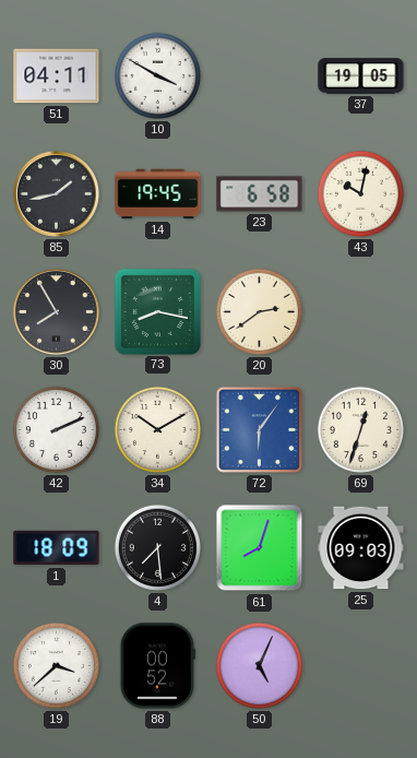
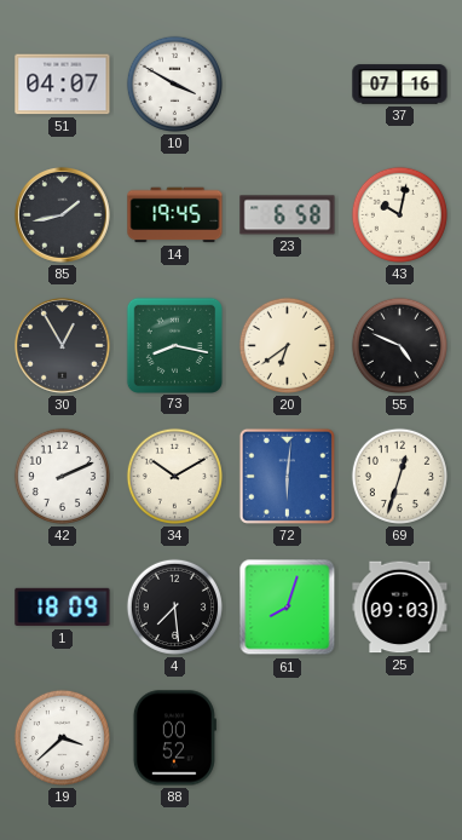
51: 04:11 -> 04:07 (63, 85)
37: 19:05 -> 07:16 (400, 85)
30: 7:55 -> 12:55 (62, 345)
20: 2:39 -> 6:39 (287, 345)
55: none -> 4:49 (399, 345)
72: 6:06 -> 6:01 (287, 476)
50: 5:04 -> none (259, 665)
